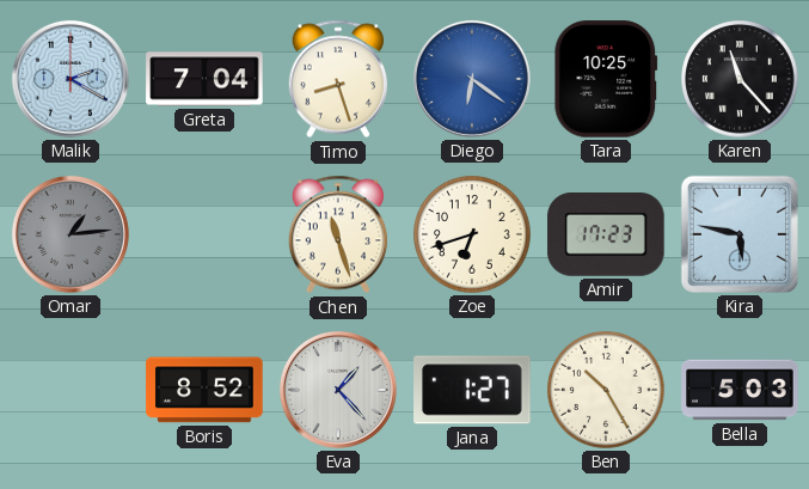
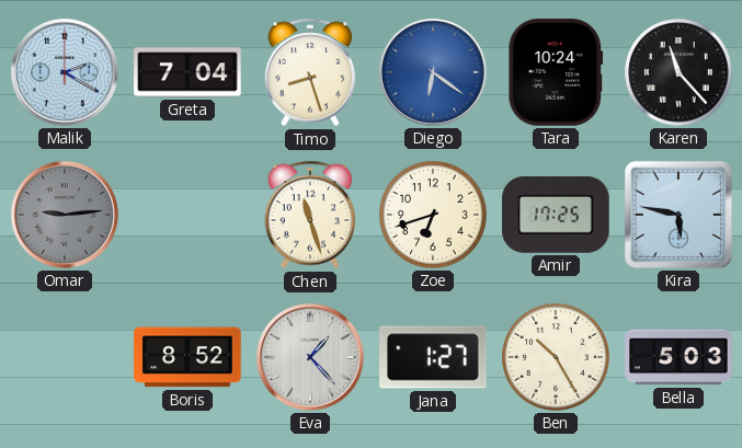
Tara: 10:25 -> 10:24 (556, 72)
Omar: 1:14 -> 9:14 (65, 215)
Amir: 17:23 -> 17:25 (556, 216)
